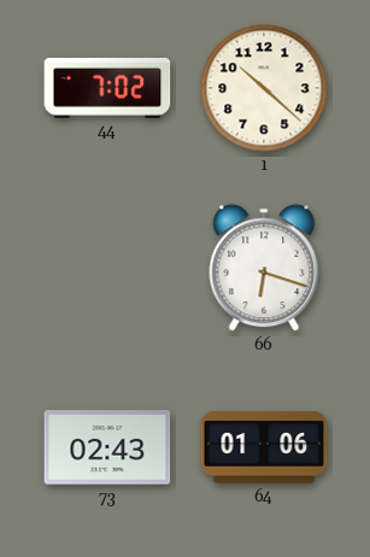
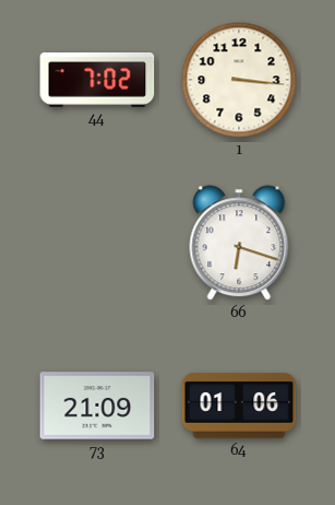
1: 10:22 -> 3:16 (239, 80)
73: 02:43 -> 21:09 (97, 406)
